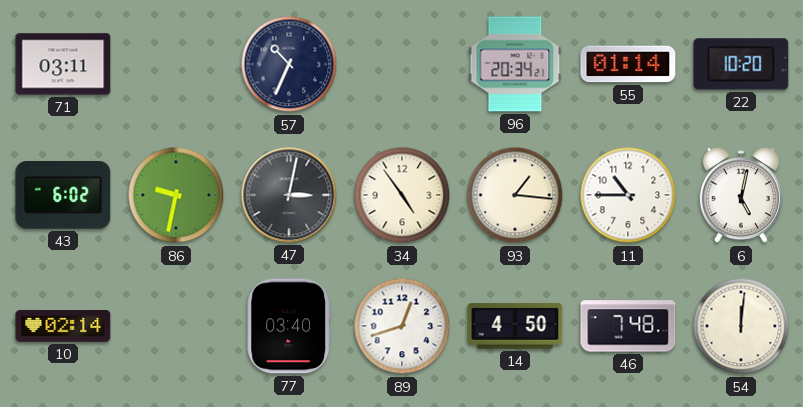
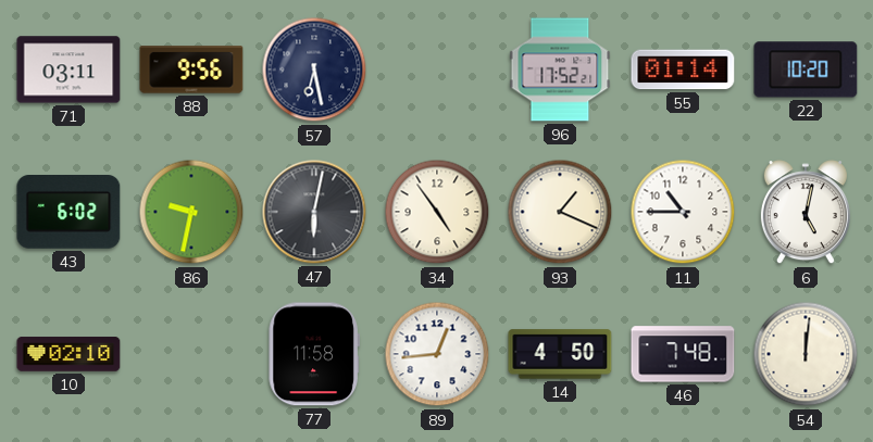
88: none -> 9:56 (191, 70)
57: 10:34 -> 6:28 (314, 70)
96: 20:34 -> 17:52 (560, 70)
47: 3:02 -> 6:02 (314, 212)
93: 1:16 -> 1:19 (560, 212)
10: 02:14 -> 02:10 (68, 354)
77: 03:40 -> 11:58 (314, 354)
89: 12:42 -> 12:44 (437, 354)
